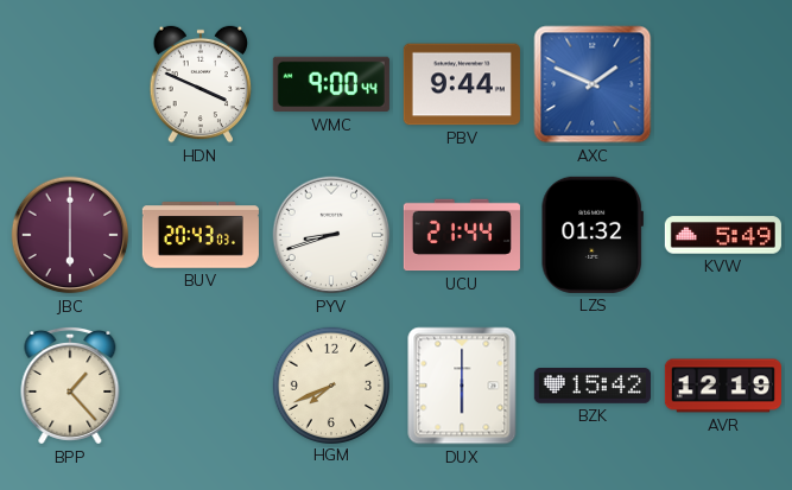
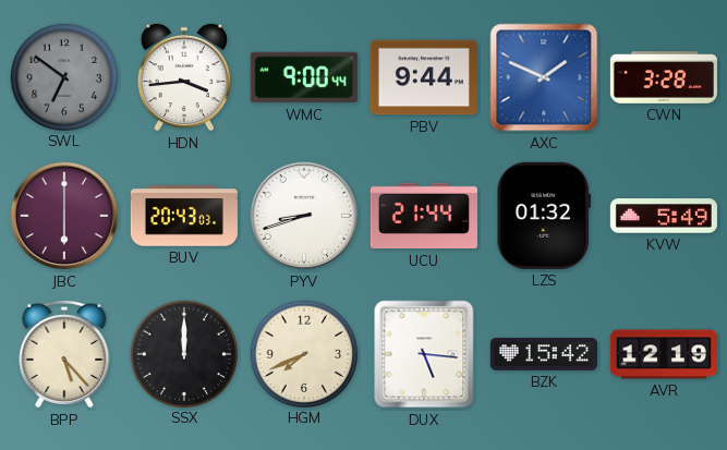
SWL: none -> 6:51 (63, 76)
HDN: 3:49 -> 3:44 (184, 77)
CWN: none -> 3:28 (664, 77)
BPP: 1:23 -> 5:23 (64, 354)
SSX: none -> 12:00 (183, 353)
DUX: 6:00 -> 5:16 (424, 354)
